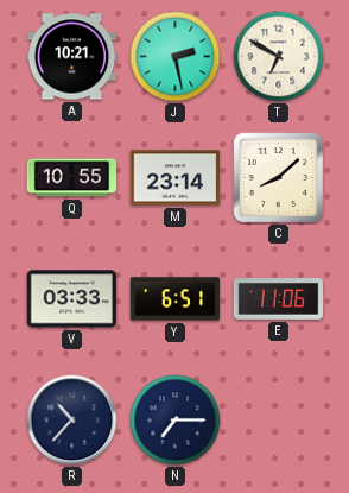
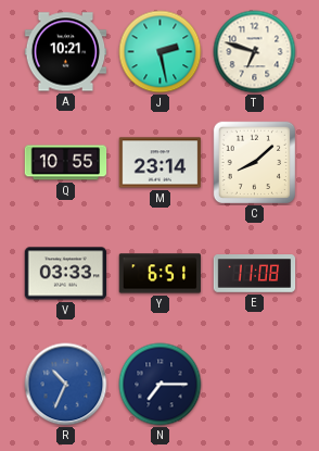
T: 6:50 -> 6:48 (255, 52)
E: 11:06 -> 11:08 (255, 274)
R: 10:37 -> 10:34 (66, 385)
R dial: navy -> blue (66, 385)
